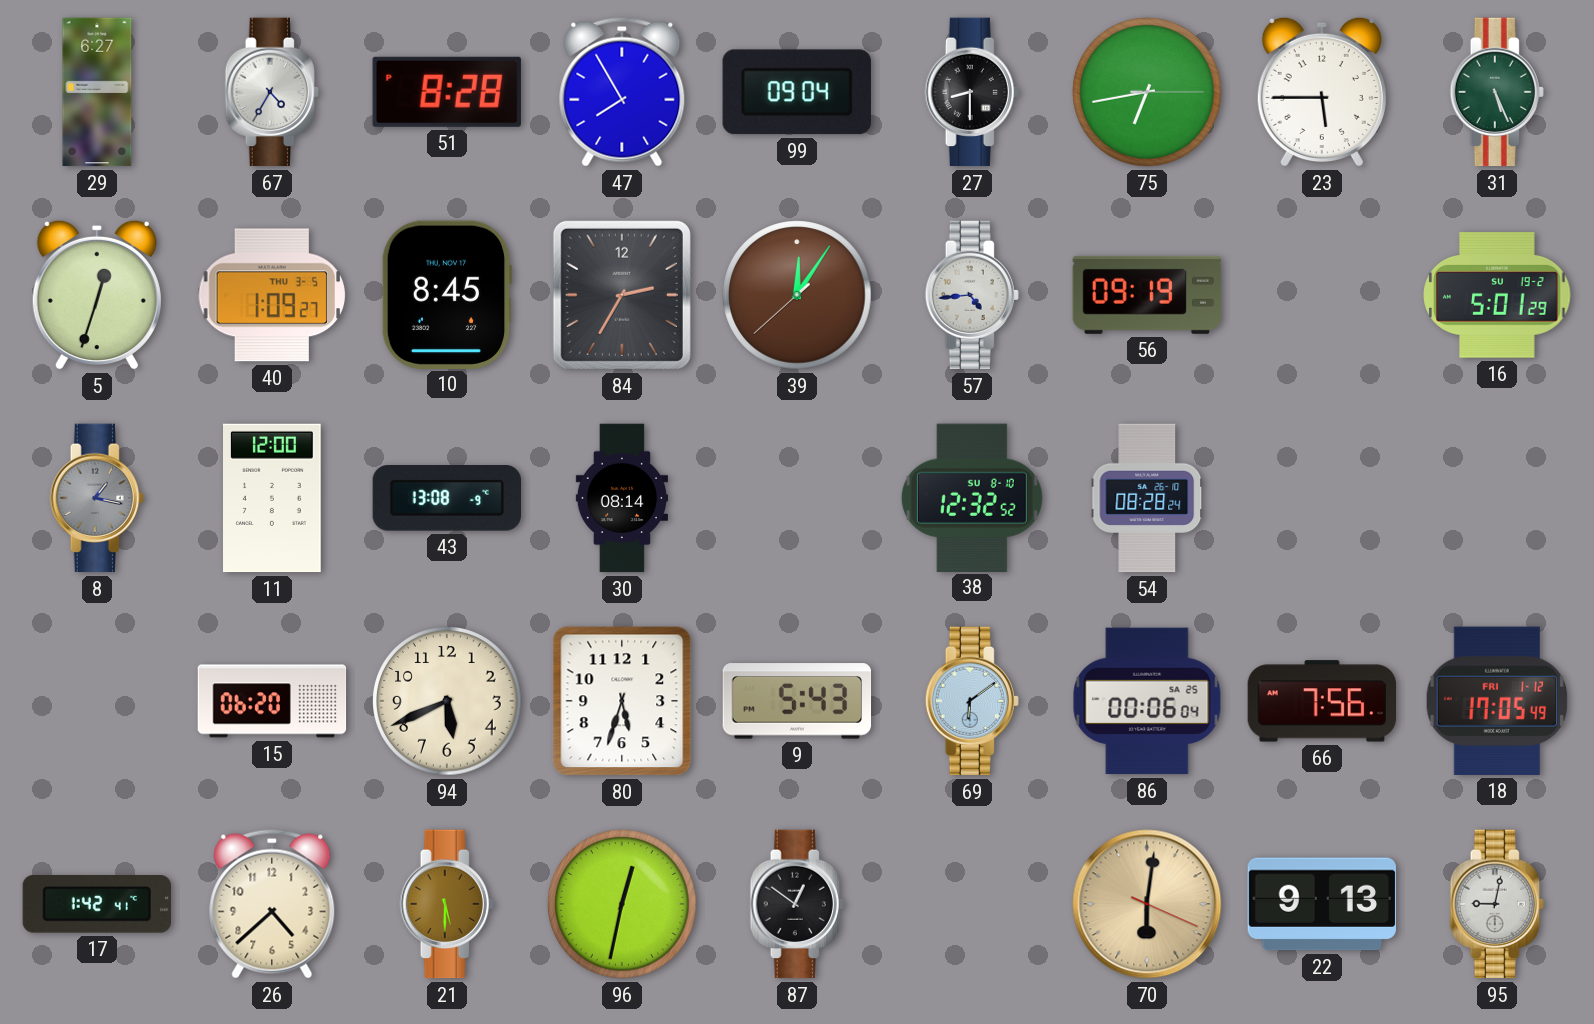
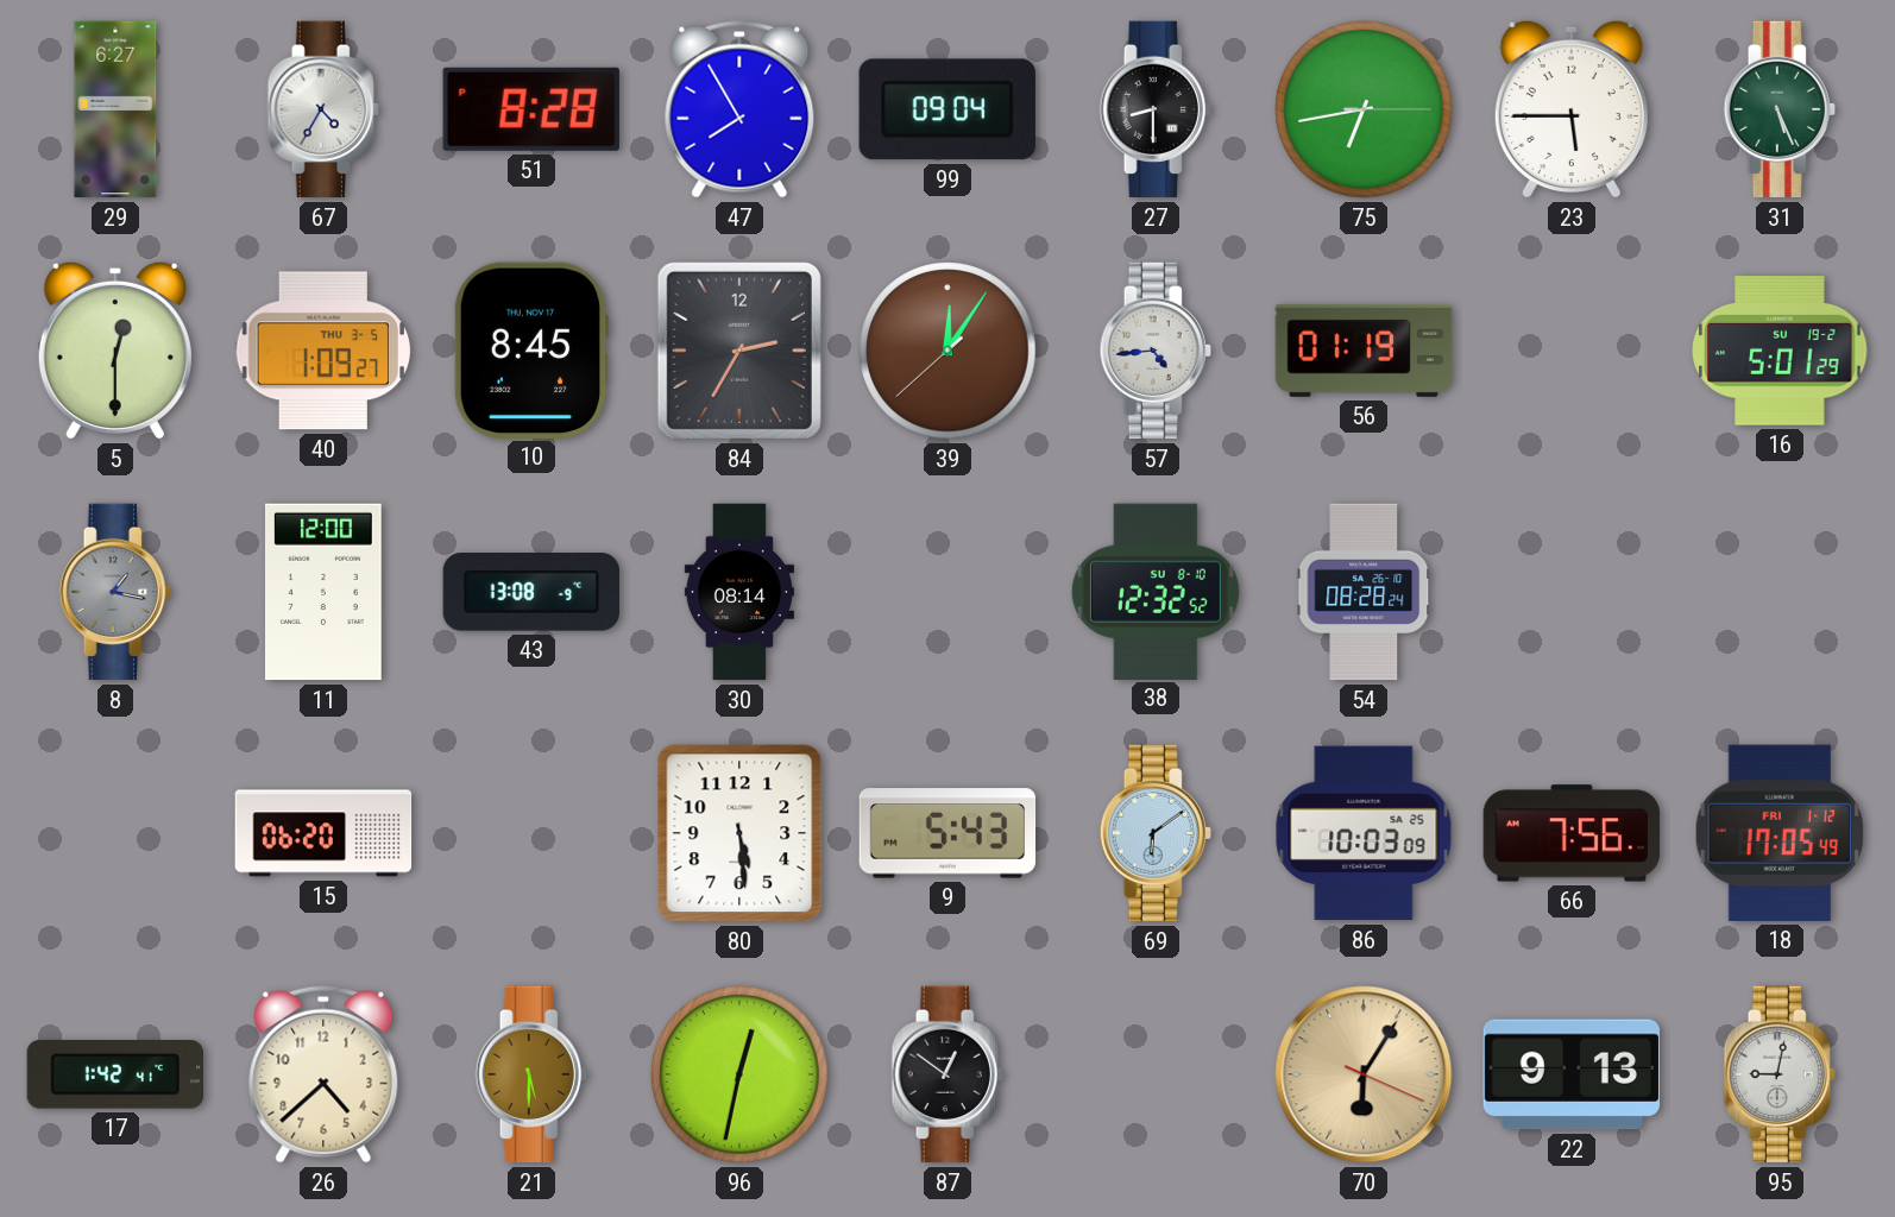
5: 12:33 -> 12:30 (115, 351)
56: 09:19 -> 01:19 (1364, 351)
94: 5:41 -> none (447, 701)
80: 5:33 -> 5:29 (739, 833)
86: 00:06 -> 10:03 (1364, 833)
70: 6:01 -> 6:05 (1364, 1074)
